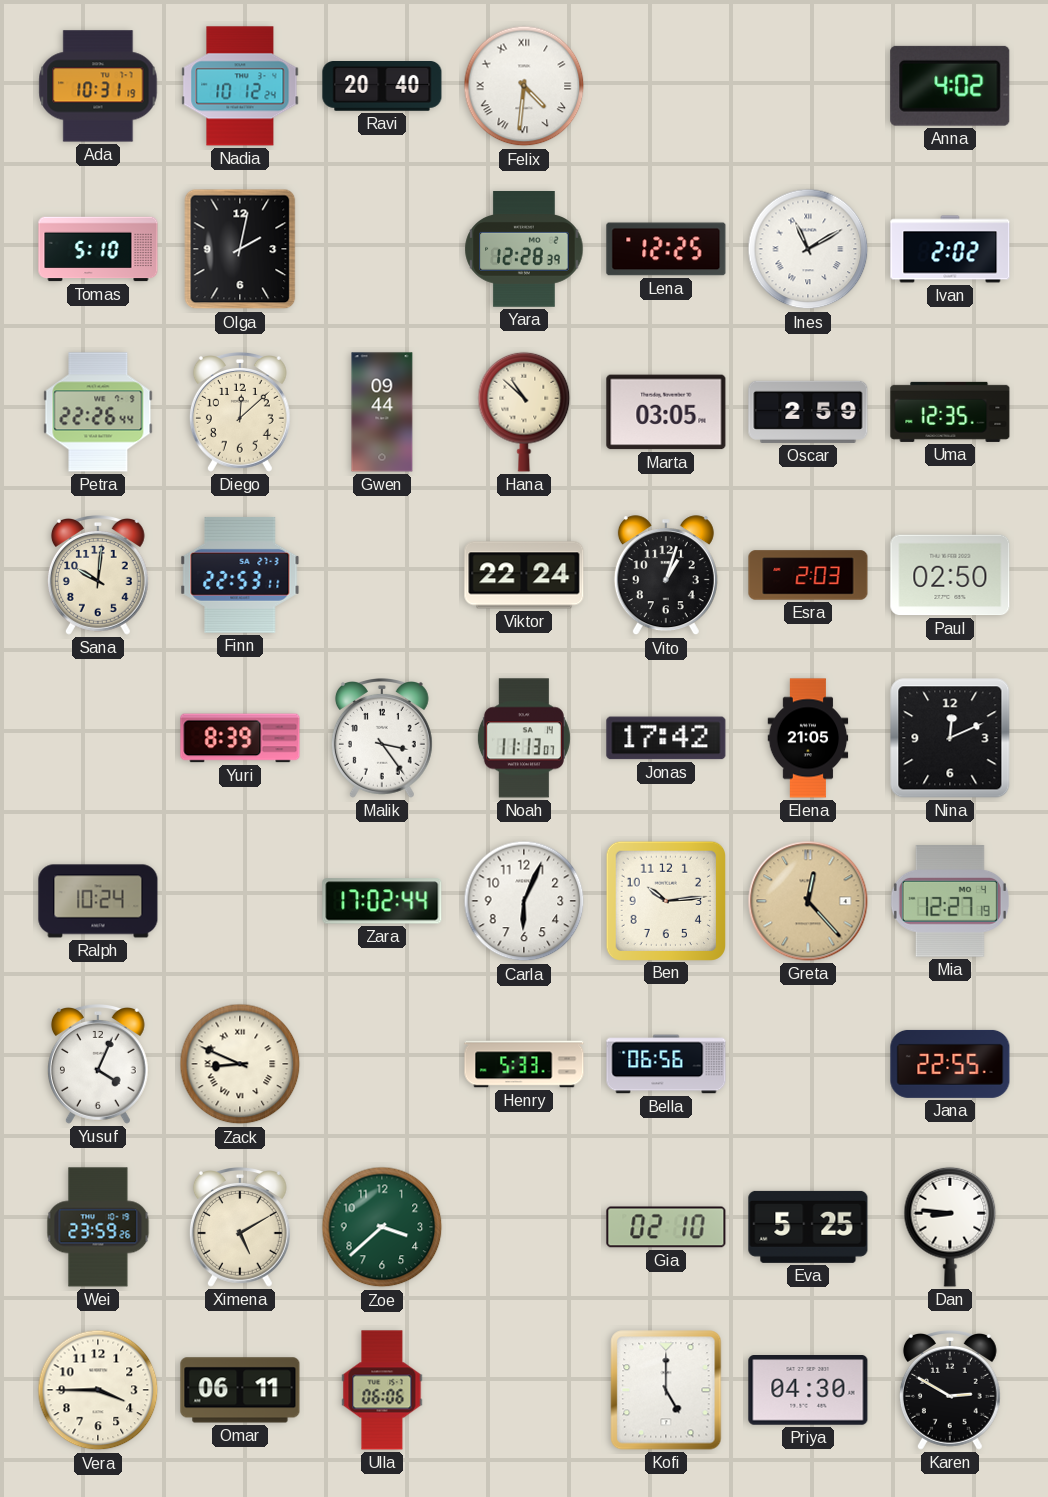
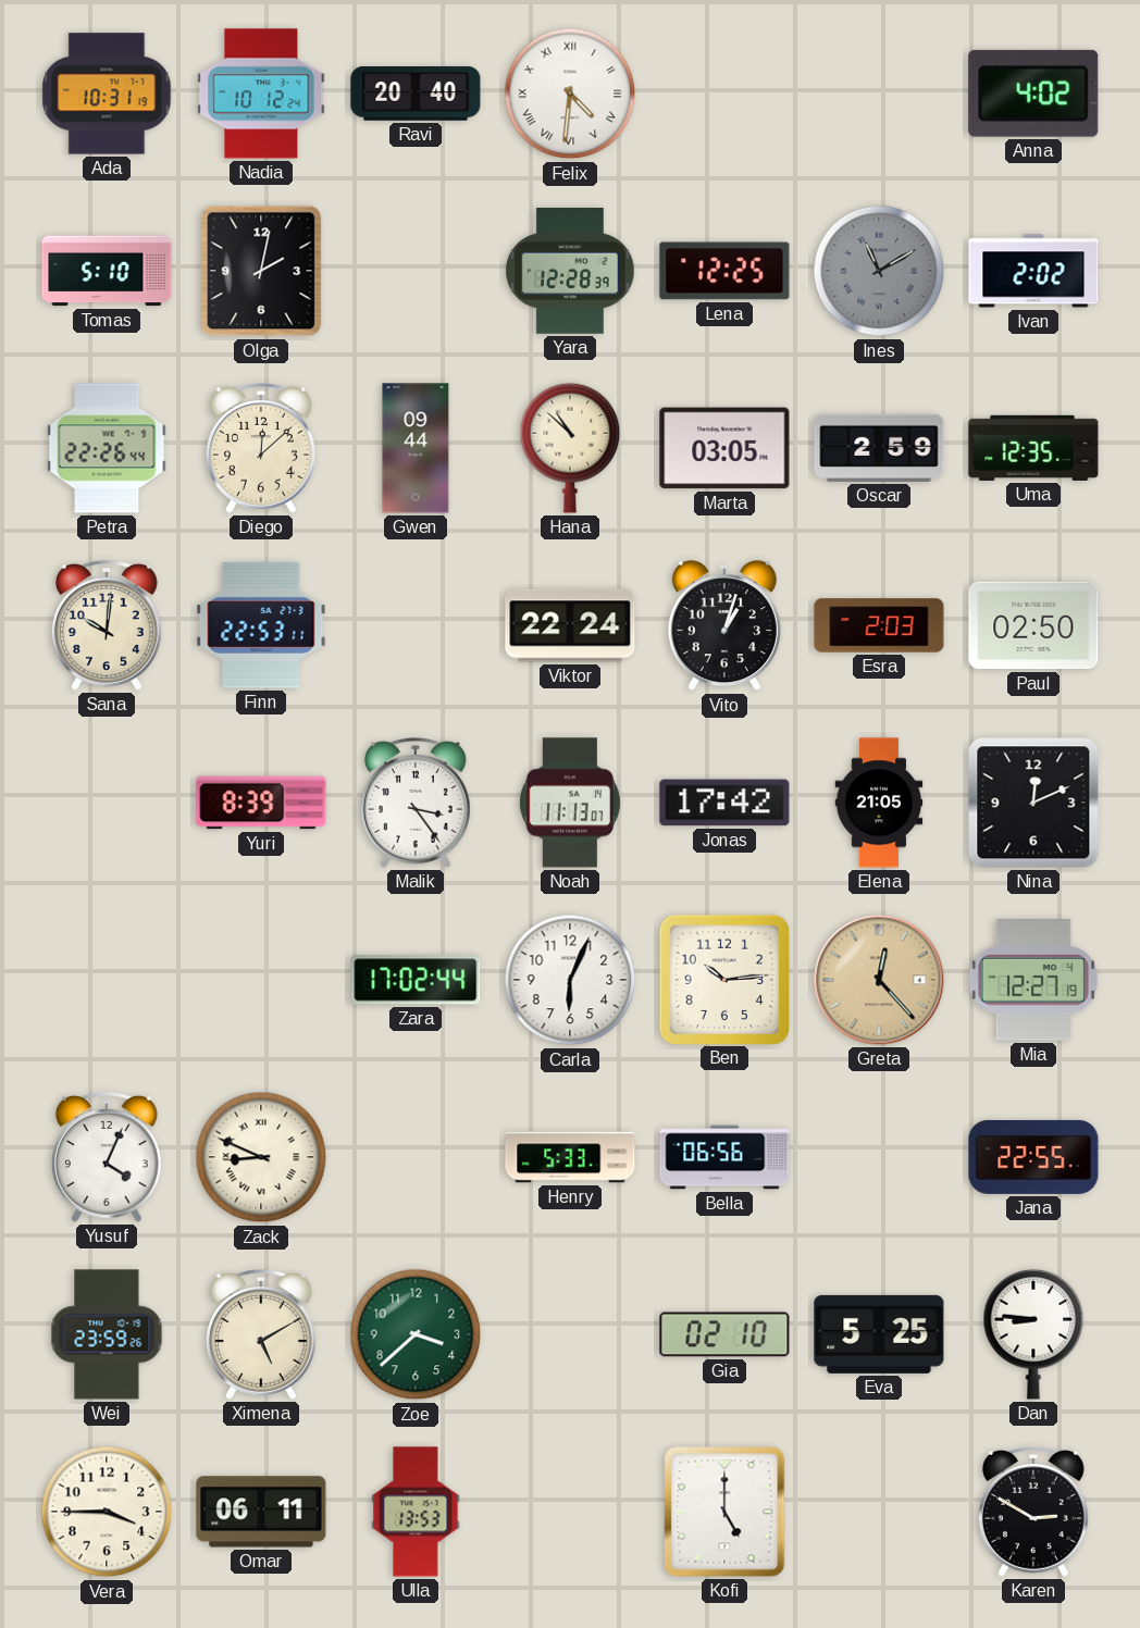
Ines dial: white -> grey (879, 271)
Ralph: 10:24 -> none (98, 901)
Ulla: 06:06 -> 13:53 (416, 1512)
Priya: 04:30 -> none (808, 1391)
